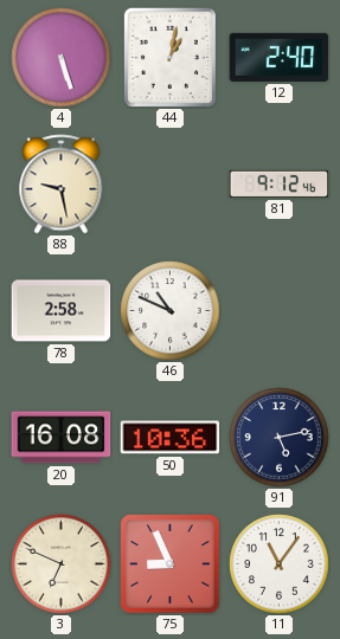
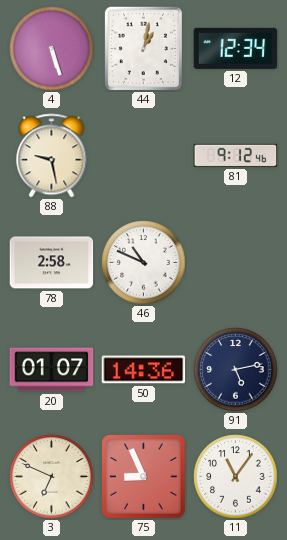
12: 2:40 -> 12:34 (236, 48)
20: 16:08 -> 01:07 (52, 370)
50: 10:36 -> 14:36 (144, 370)
